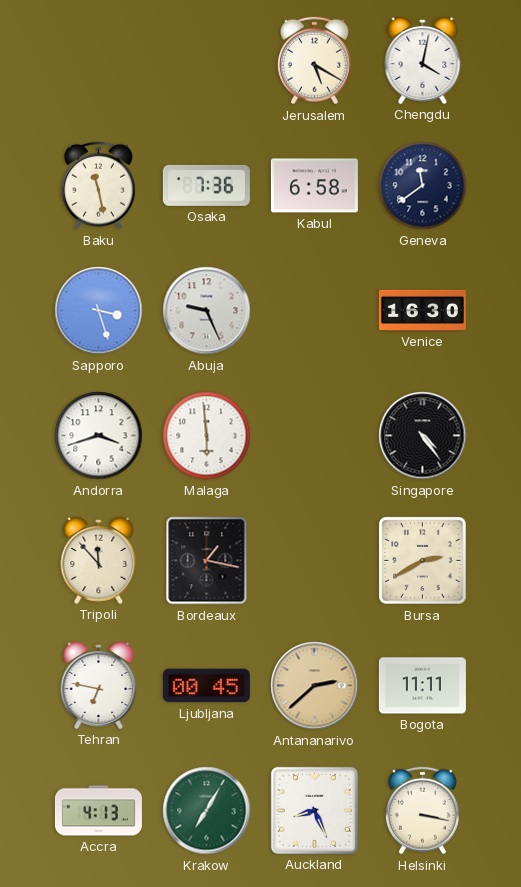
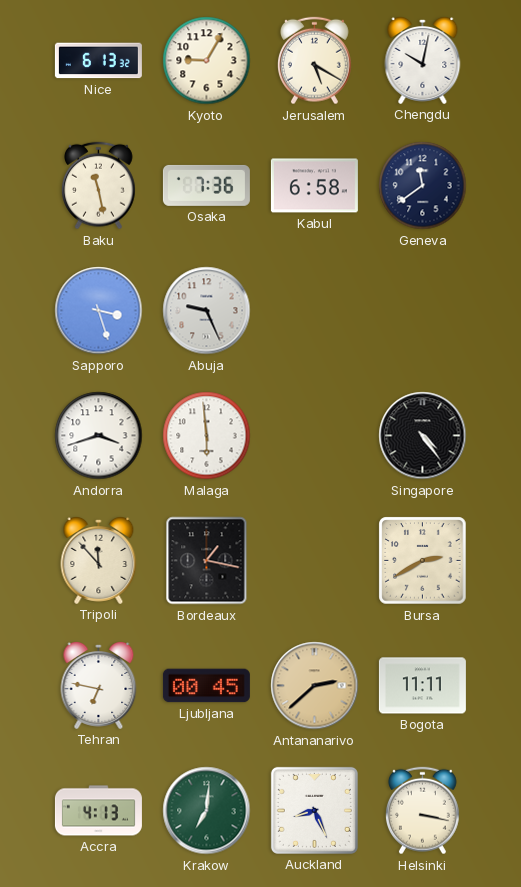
Nice: none -> 6:13 (98, 61)
Kyoto: none -> 9:05 (207, 61)
Chengdu: 4:02 -> 10:02 (423, 61)
Venice: 16:30 -> none (422, 310)
Krakow: 7:05 -> 7:01 (207, 811)
